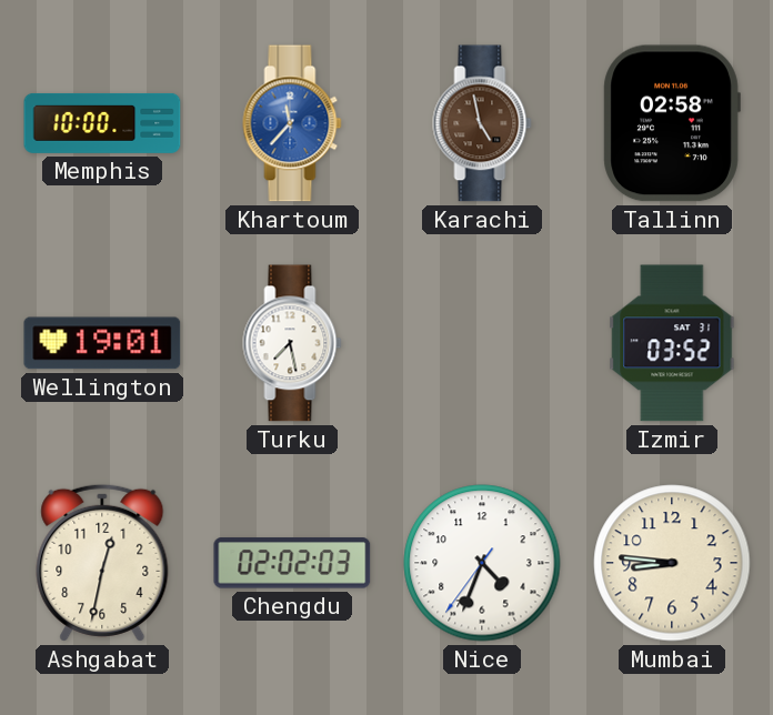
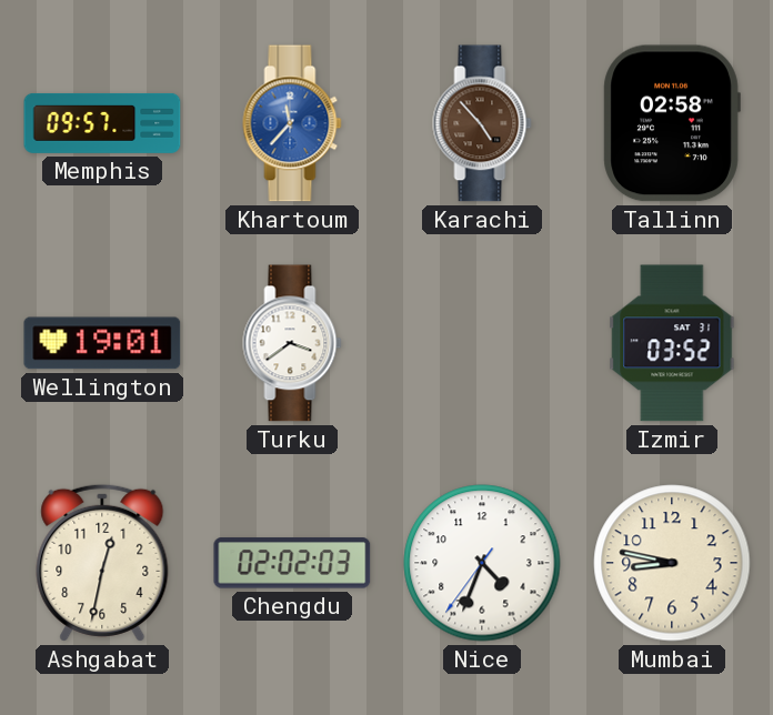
Memphis: 10:00 -> 09:57 (102, 123)
Karachi: 4:58 -> 4:53 (482, 123)
Turku: 7:28 -> 3:39 (292, 343)
Mumbai: 8:46 -> 8:47 (672, 563)
